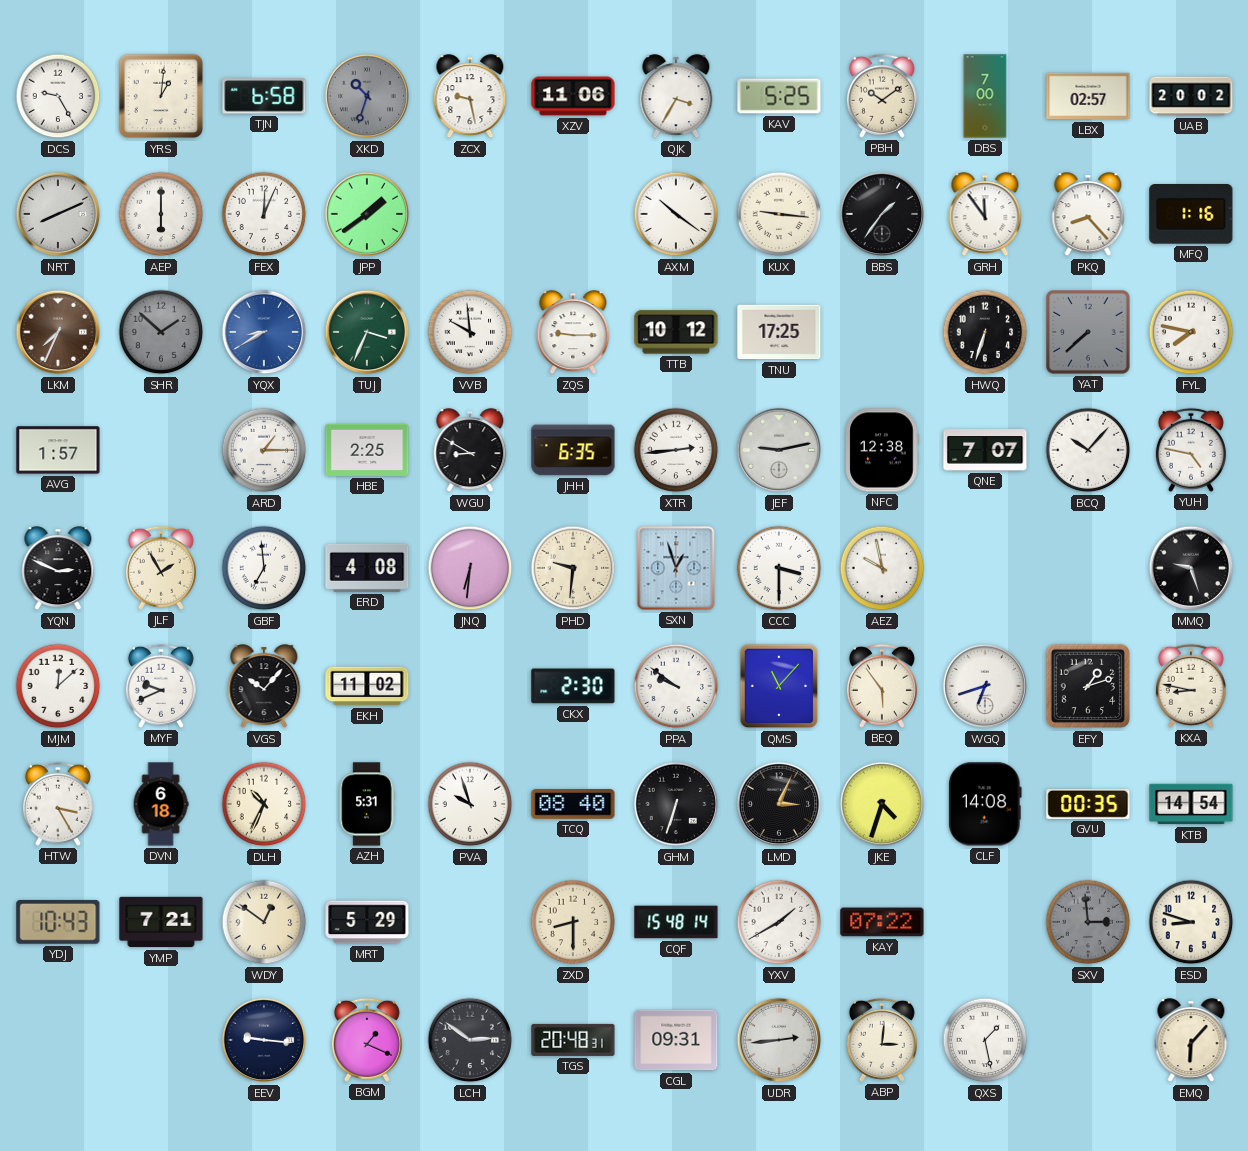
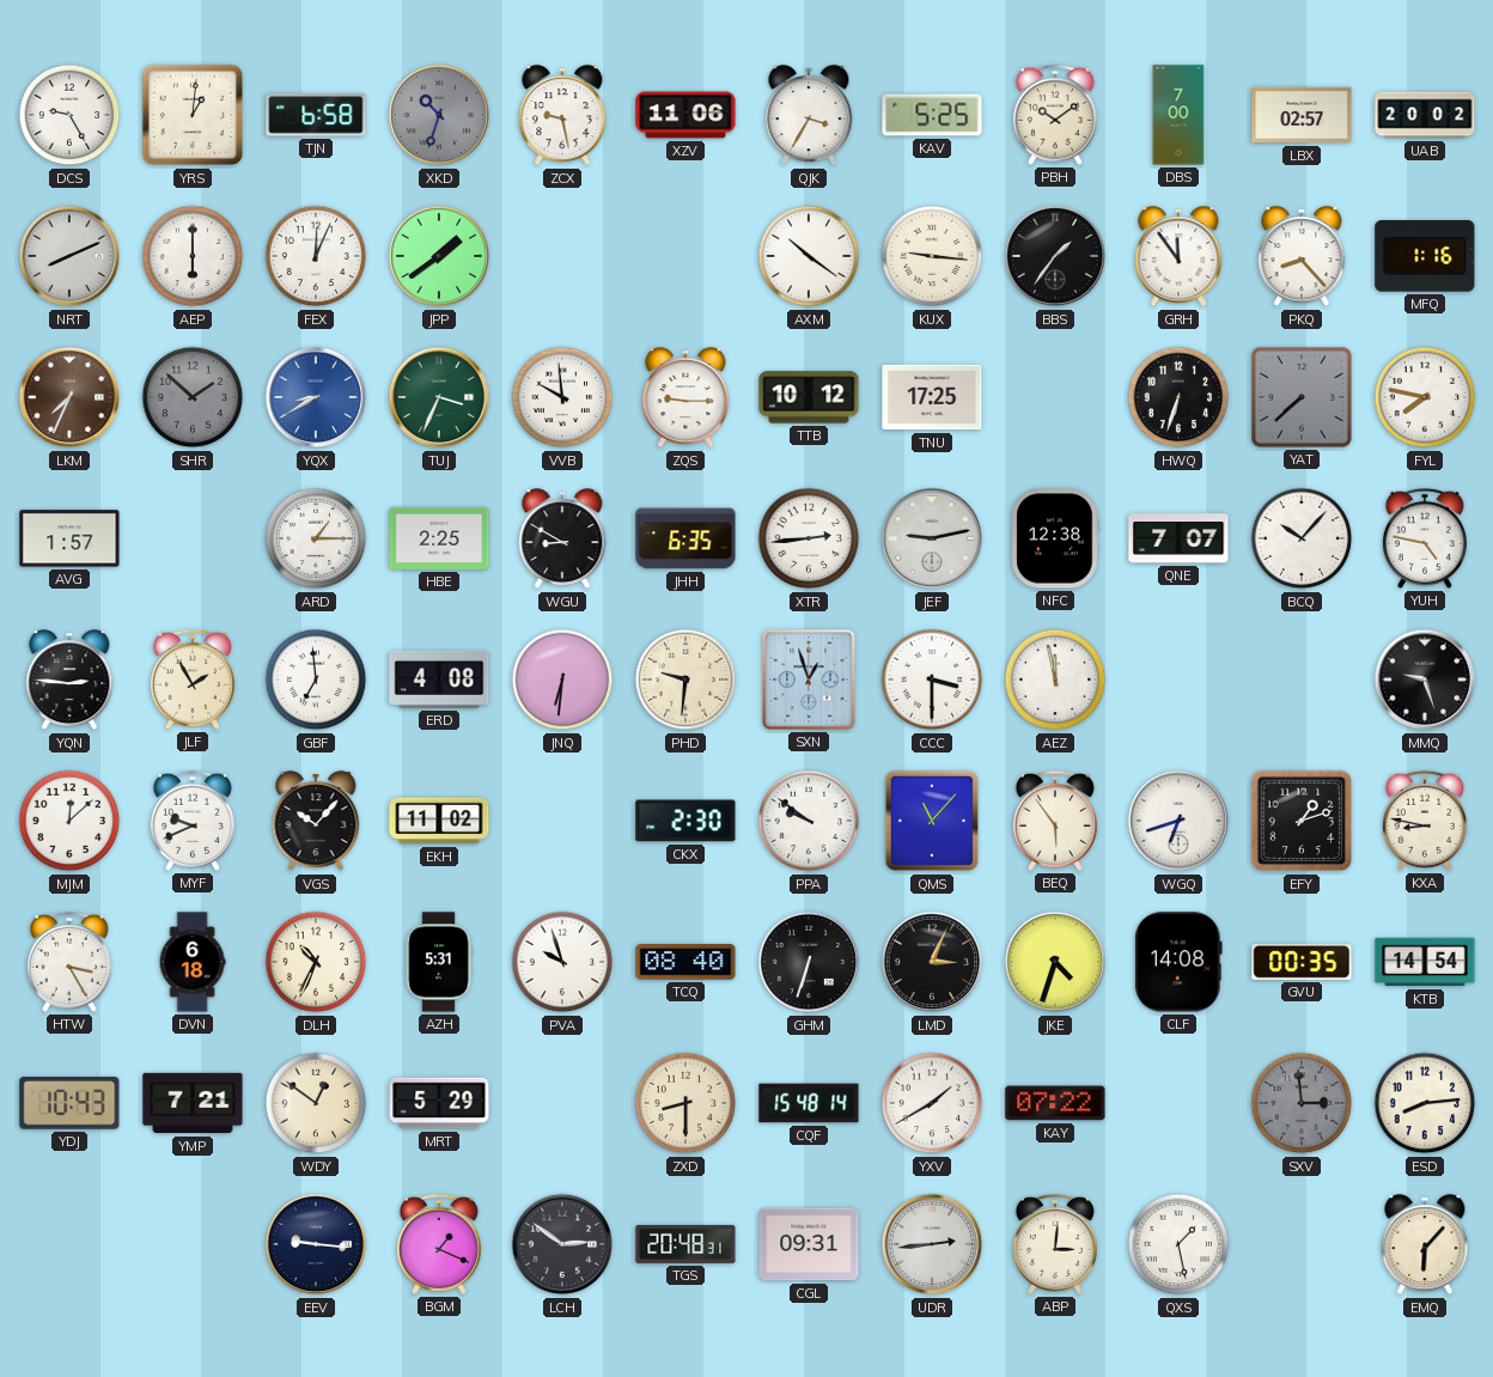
YQN: 2:49 -> 2:46 (69, 681)
AEZ: 9:58 -> 11:58 (1055, 680)
ESD: 8:48 -> 8:14 (1425, 1103)
